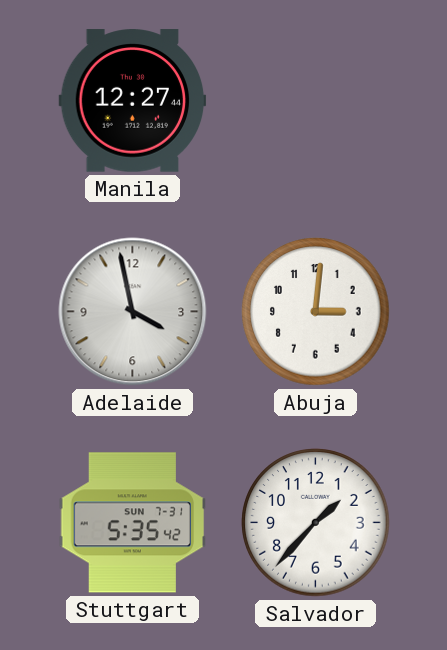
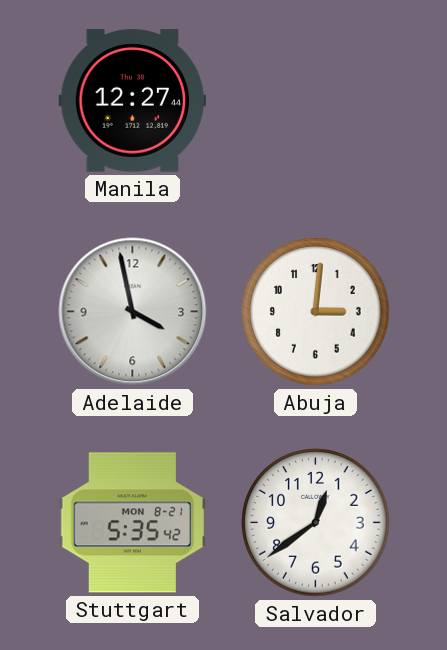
Stuttgart date: SUN 7-31 -> MON 8-21 (133, 523)
Salvador: 1:37 -> 12:39 (316, 523)
